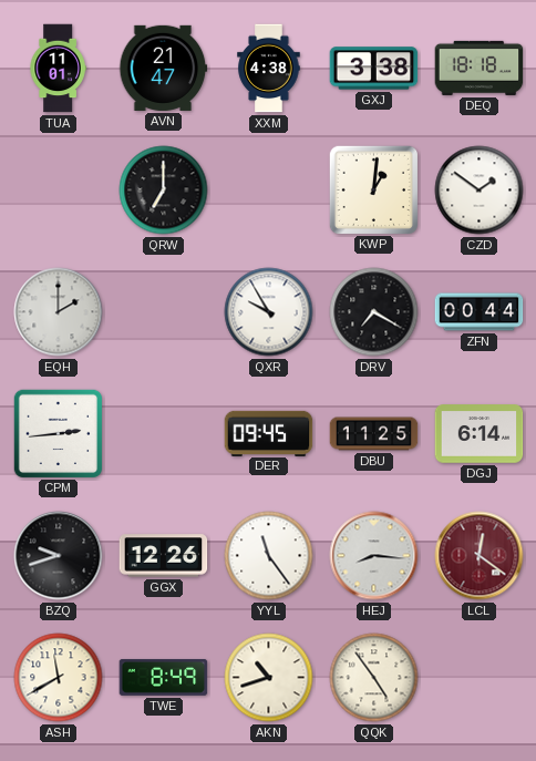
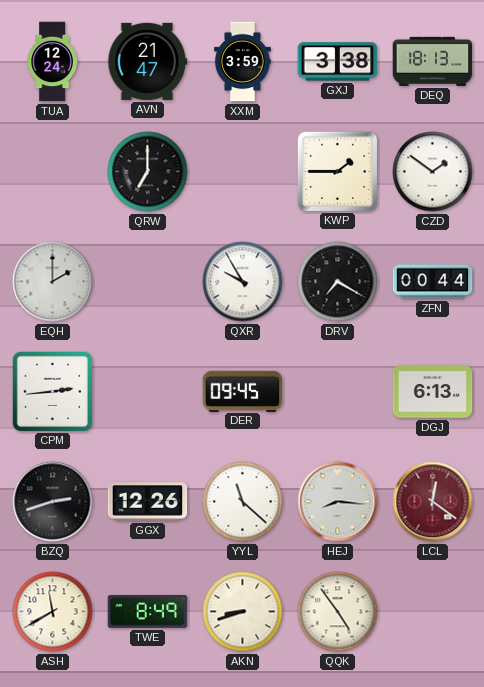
TUA: 11:01 -> 12:24 (52, 62)
XXM: 4:38 -> 3:59 (243, 62)
DEQ: 18:18 -> 18:13 (433, 61)
KWP: 1:01 -> 1:45 (337, 171)
DBU: 11:25 -> none (374, 434)
DGJ: 6:14 -> 6:13 (433, 392)
BZQ: 9:42 -> 2:42 (53, 502)
YYL: 11:24 -> 11:22 (243, 502)
AKN: 10:42 -> 8:42 (243, 612)
